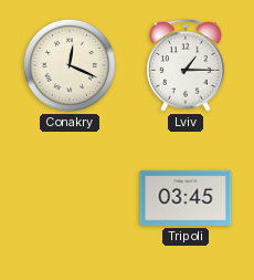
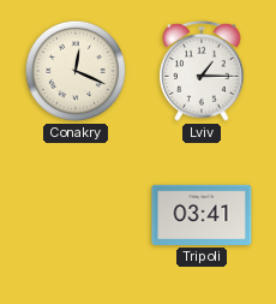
Tripoli: 03:45 -> 03:41 (202, 215)
